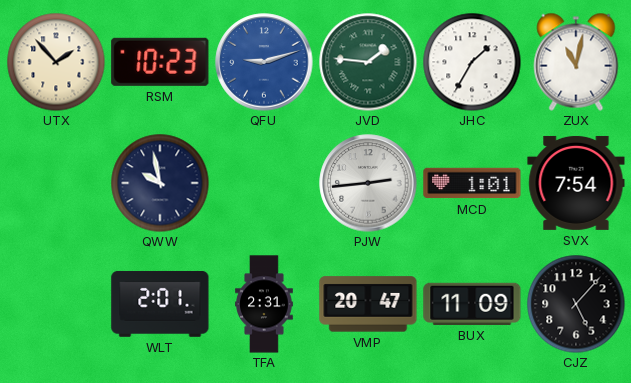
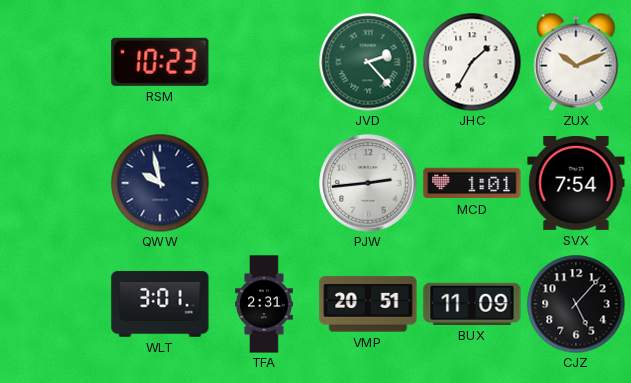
UTX: 1:53 -> none (56, 62)
QFU: 9:12 -> none (264, 62)
JVD: 1:46 -> 2:23 (368, 62)
ZUX: 11:02 -> 10:11 (576, 62)
WLT: 2:01 -> 3:01 (160, 304)
VMP: 20:47 -> 20:51 (368, 304)
